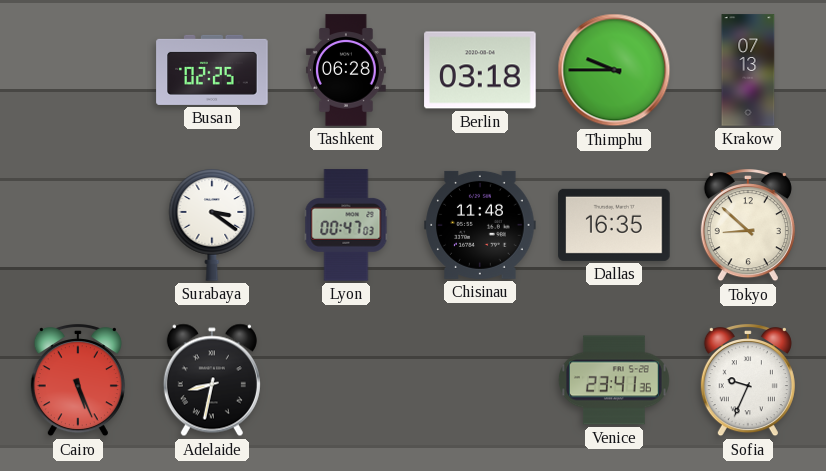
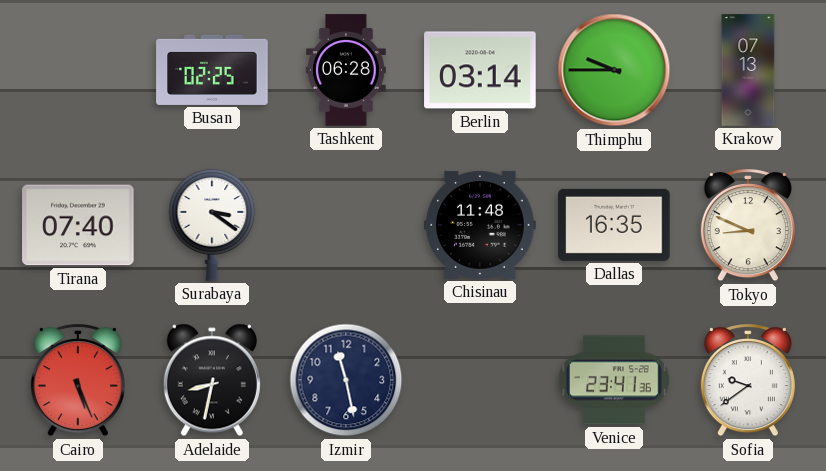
Berlin: 03:18 -> 03:14 (480, 70)
Tirana: none -> 07:40 (78, 225)
Lyon: 00:47 -> none (346, 225)
Tokyo: 8:52 -> 8:49 (748, 226)
Izmir: none -> 11:28 (346, 380)
Sofia: 9:34 -> 9:39 (748, 381)
